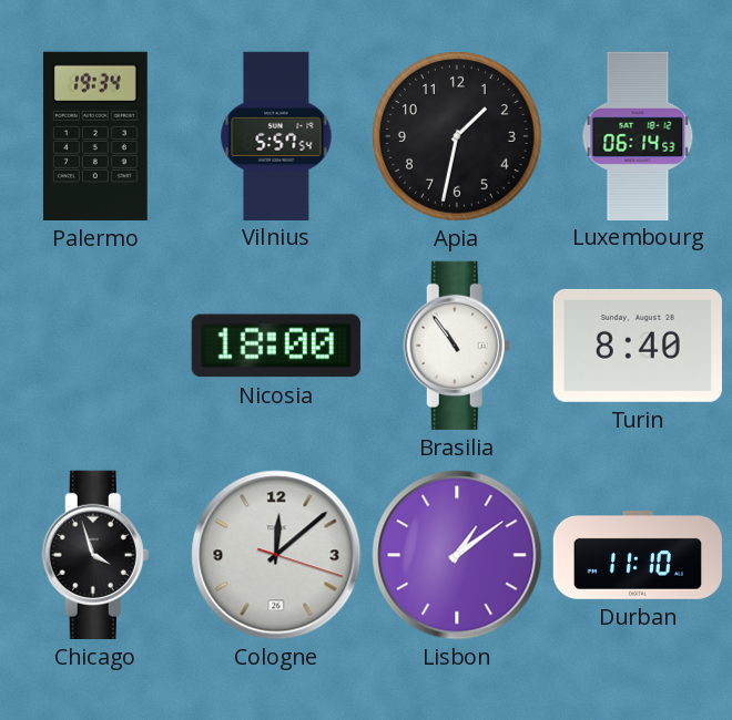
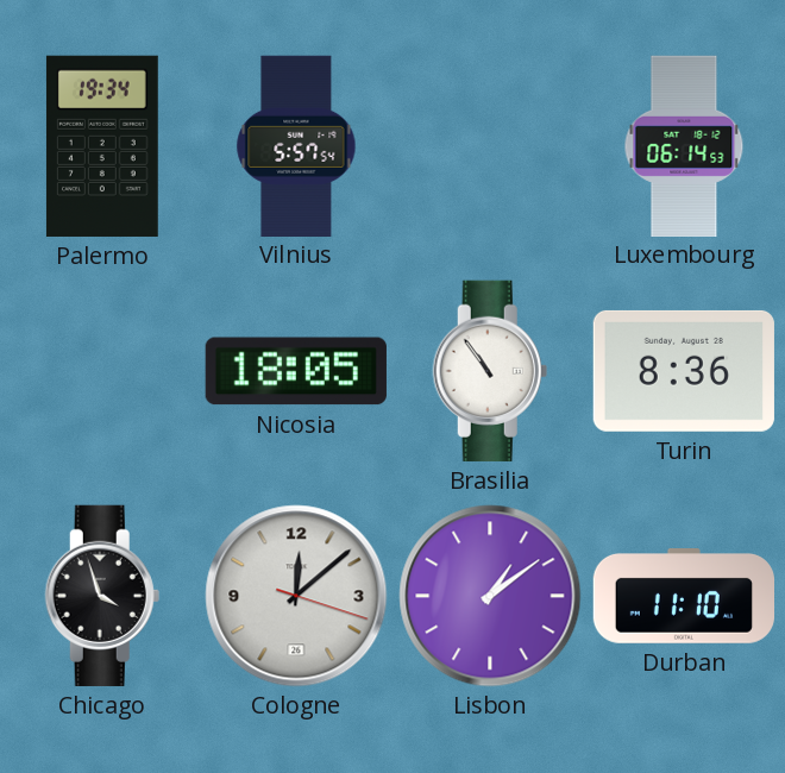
Apia: 1:32 -> none (457, 136)
Nicosia: 18:00 -> 18:05 (296, 371)
Turin: 8:40 -> 8:36 (684, 371)
